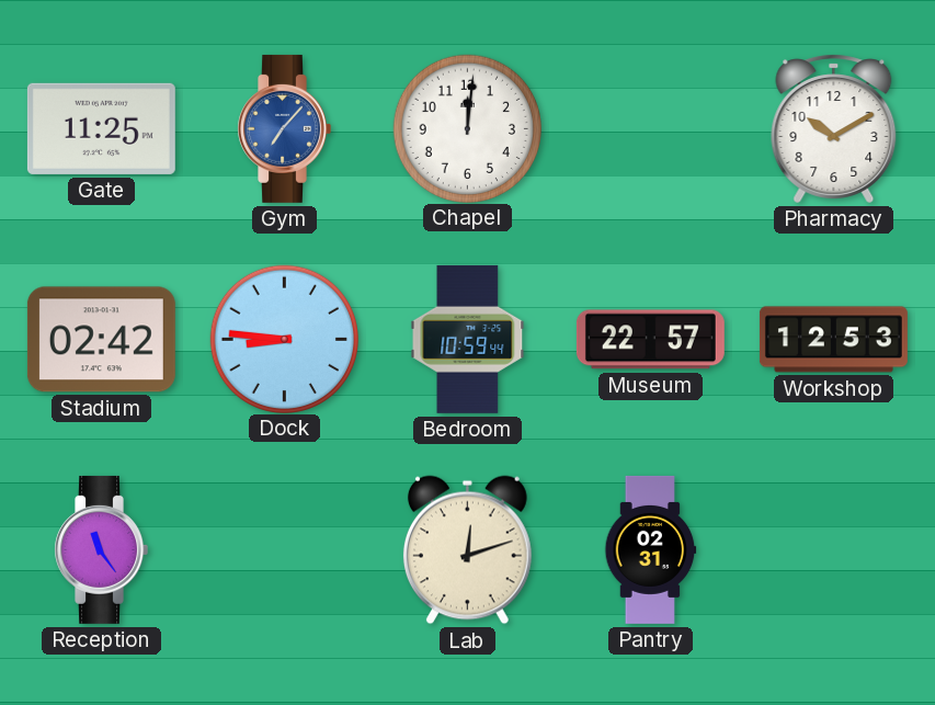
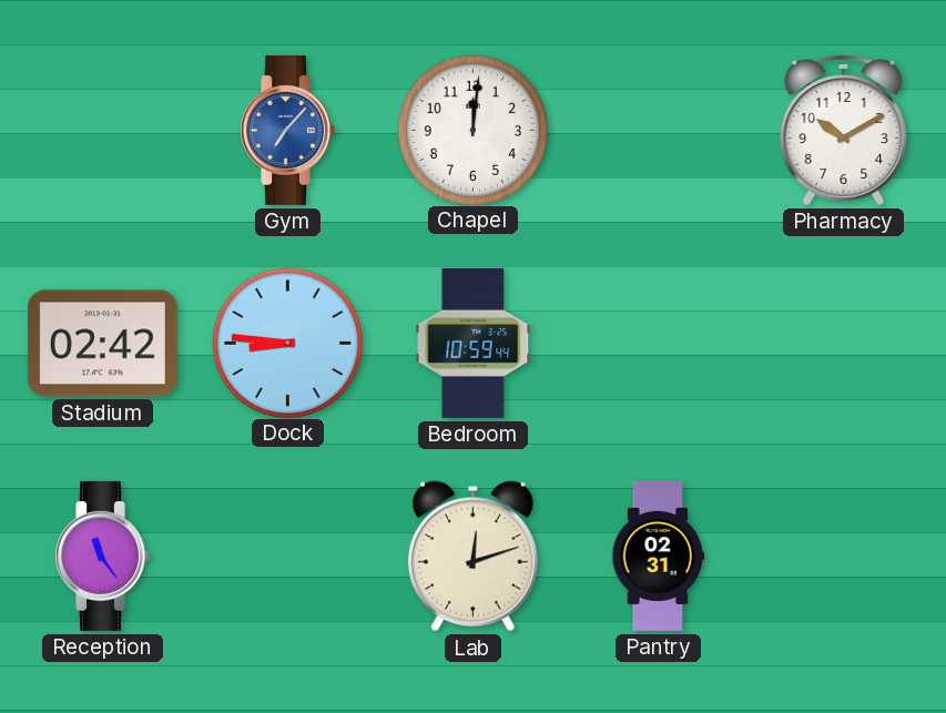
Gate: 11:25 -> none (101, 128)
Museum: 22:57 -> none (650, 340)
Workshop: 12:53 -> none (833, 340)
